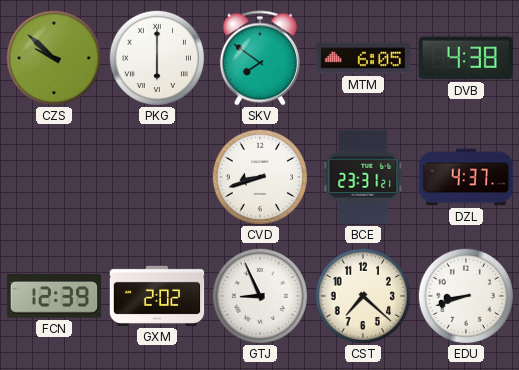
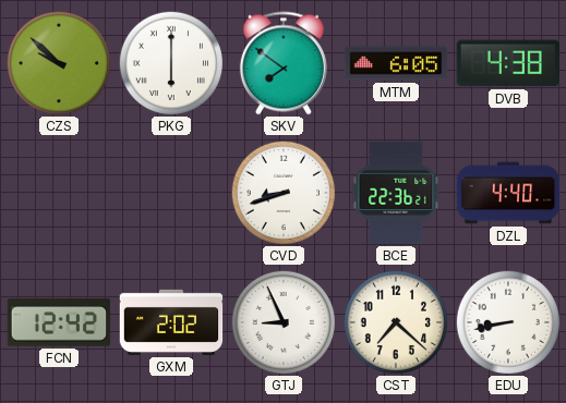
BCE: 23:31 -> 22:36 (396, 193)
DZL: 4:37 -> 4:40 (508, 193)
FCN: 12:39 -> 12:42 (59, 322)
EDU: 8:42 -> 8:43 (508, 322)
